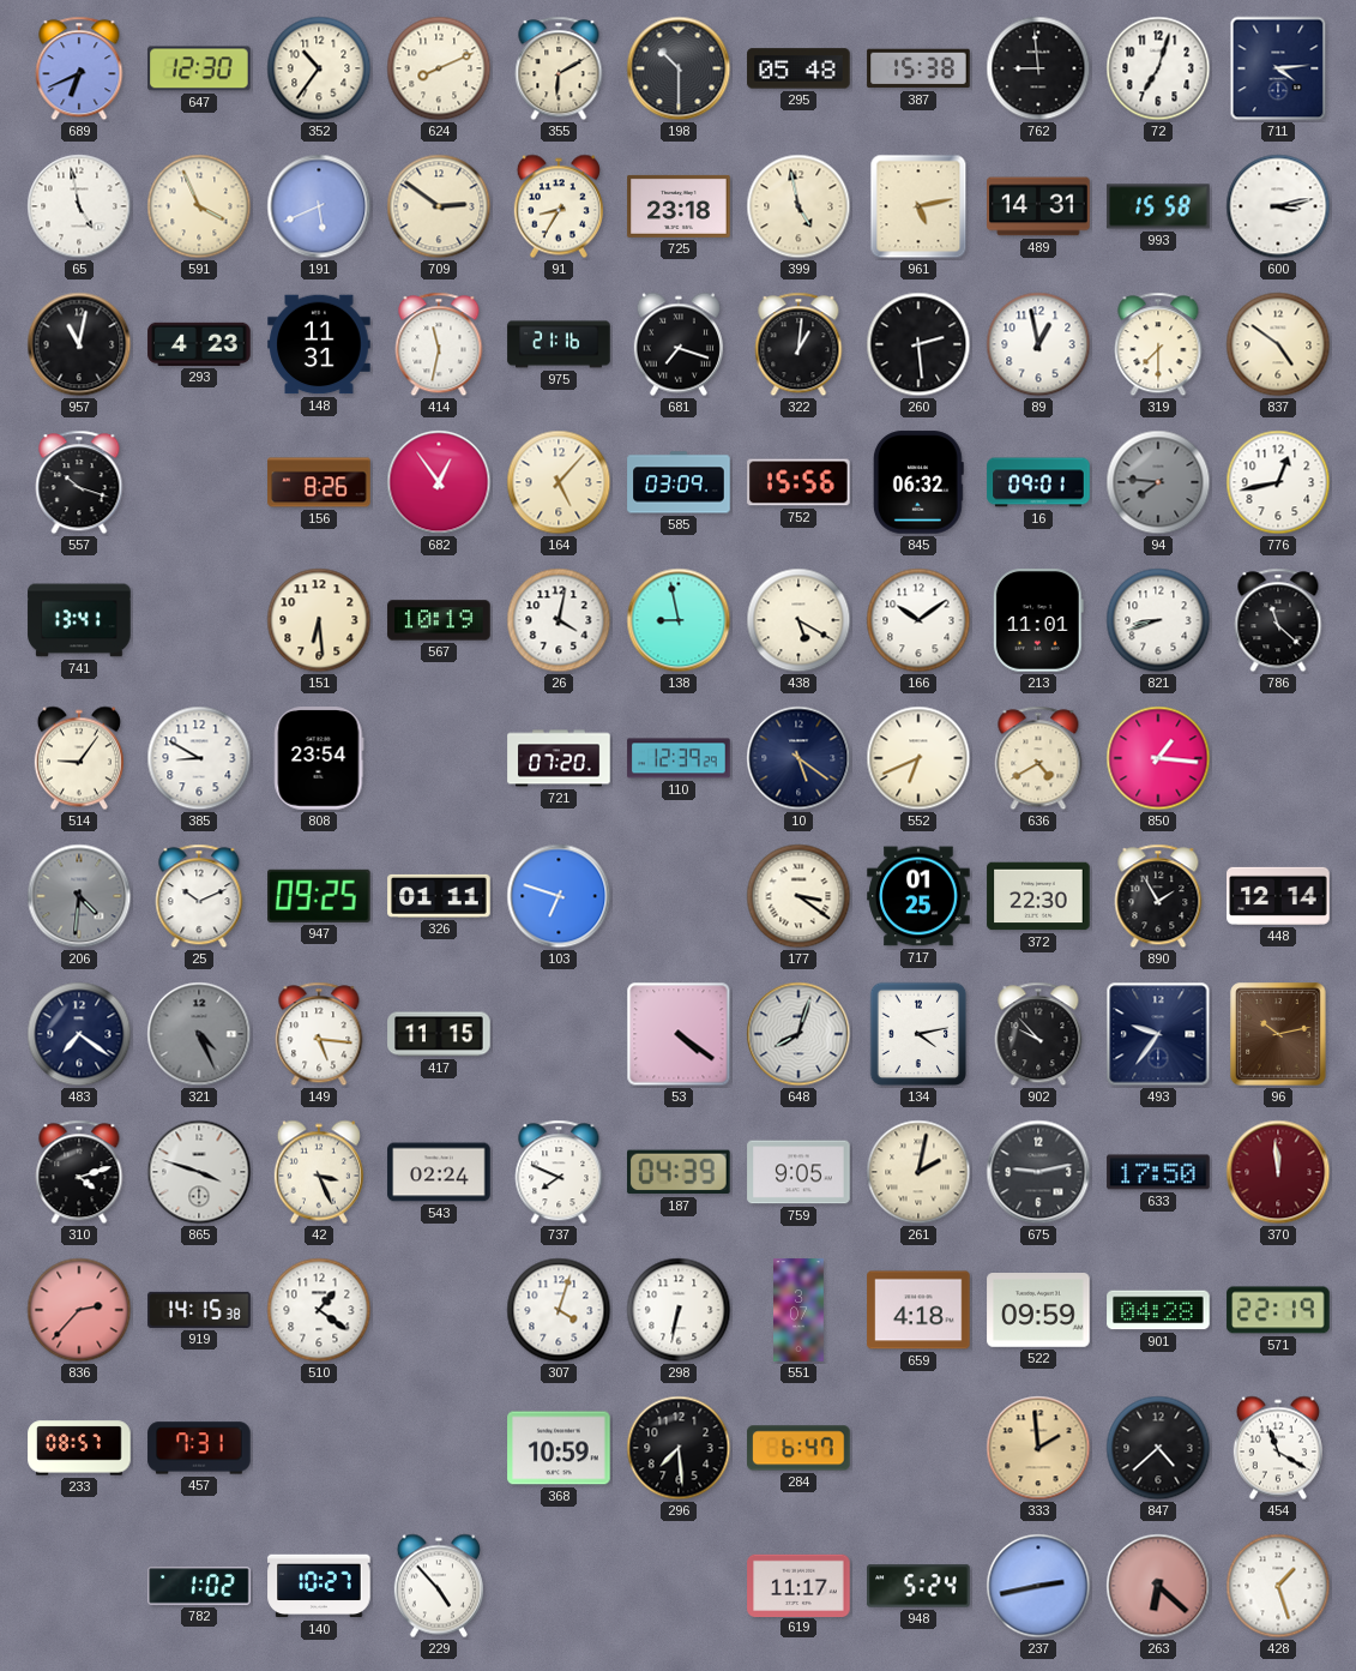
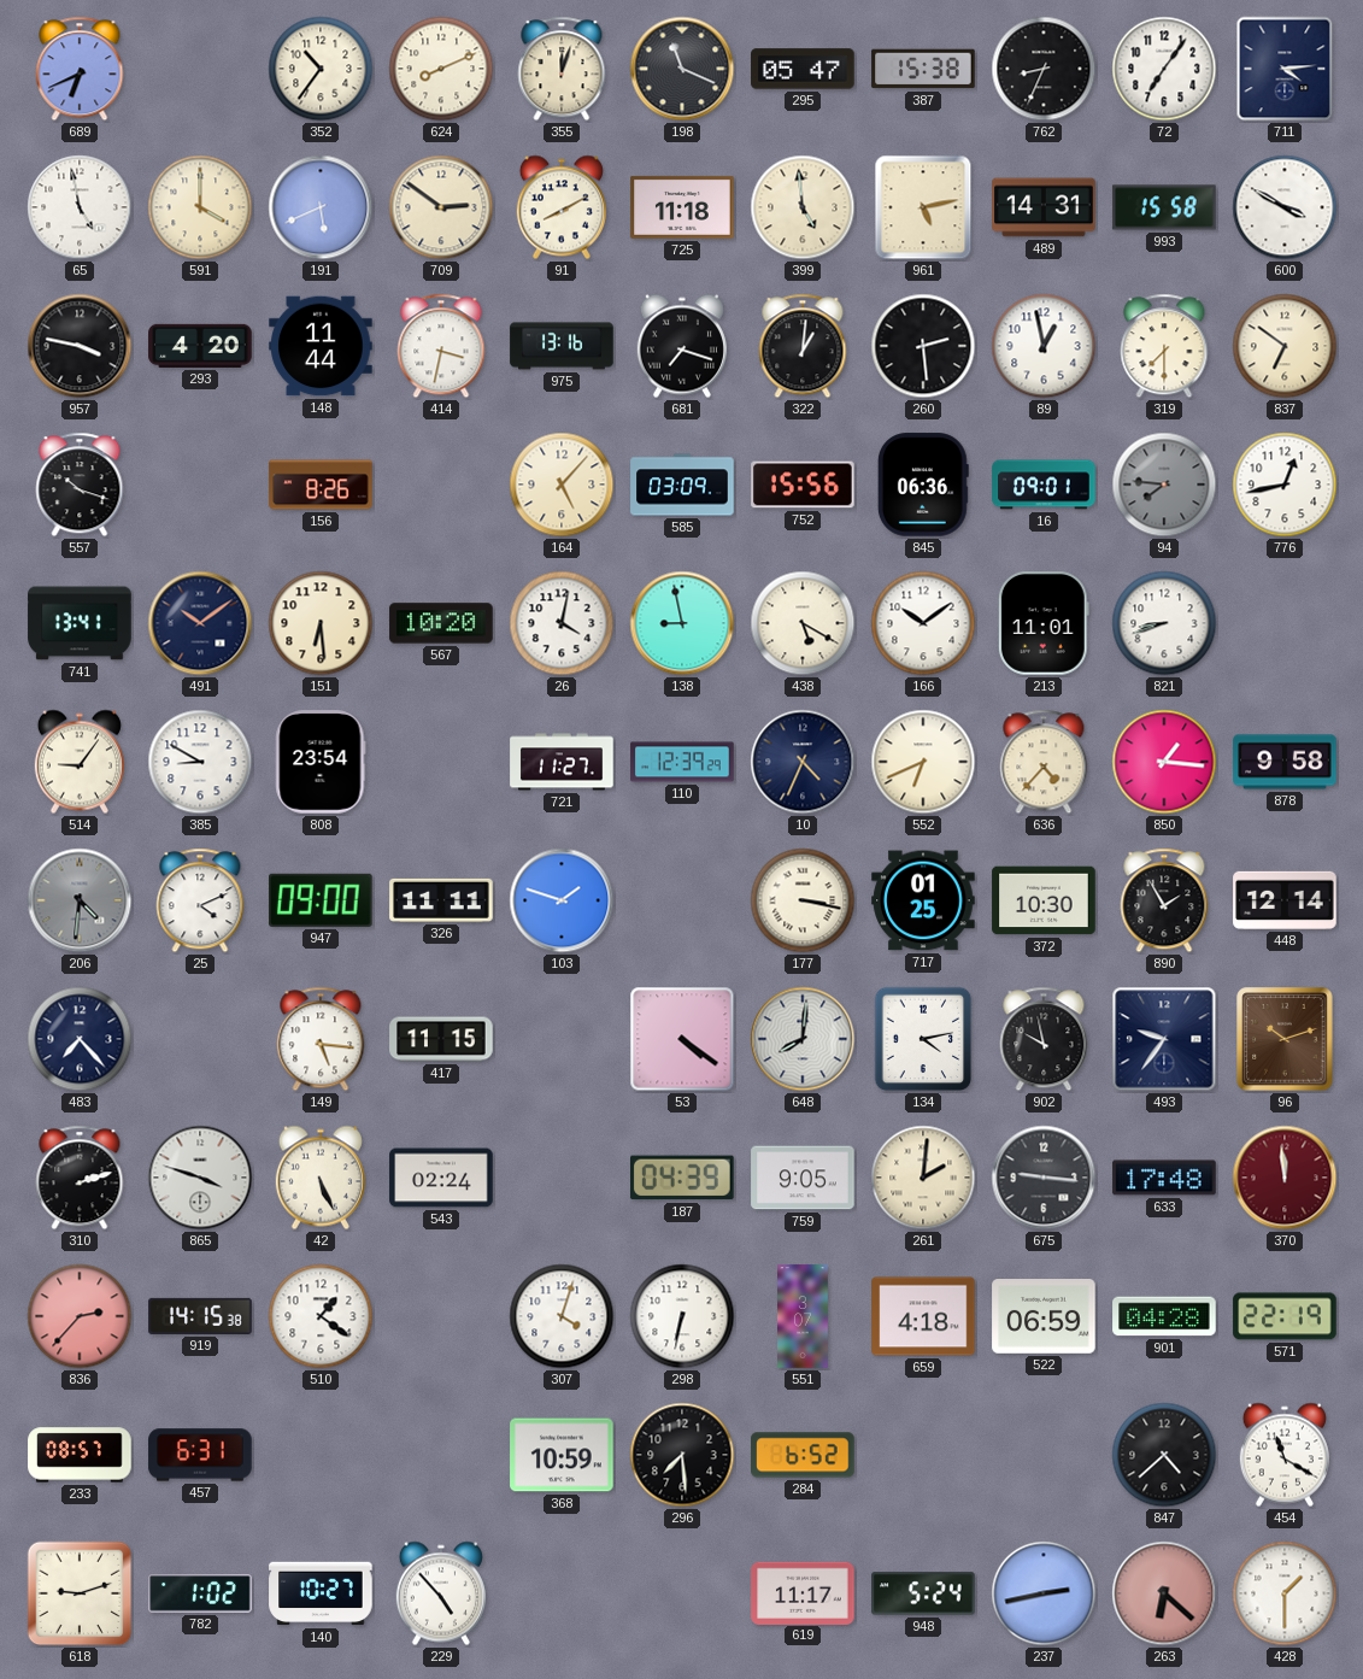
647: 12:30 -> none (199, 68)
355: 6:10 -> 12:03 (562, 69)
198: 10:30 -> 11:19 (682, 69)
295: 05:48 -> 05:47 (803, 69)
762: 8:59 -> 8:34 (1044, 69)
72: 7:03 -> 7:06 (1164, 69)
591: 3:56 -> 4:00 (200, 207)
91: 8:35 -> 8:10 (562, 207)
725: 23:18 -> 11:18 (682, 207)
399: 4:58 -> 4:59 (803, 207)
600: 3:13 -> 3:50 (1285, 207)
957: 11:02 -> 3:47 (80, 346)
293: 4:23 -> 4:20 (200, 346)
148: 11:31 -> 11:44 (321, 346)
414: 11:32 -> 3:32 (441, 346)
975: 21:16 -> 13:16 (562, 346)
837: 4:51 -> 6:51 (1285, 346)
682: 12:54 -> none (439, 482)
845: 06:32 -> 06:36 (923, 485)
491: none -> 10:09 (200, 623)
567: 10:19 -> 10:20 (441, 623)
786: 11:22 -> none (1278, 620)
721: 07:20 -> 11:27 (562, 762)
10: 5:21 -> 4:34 (803, 762)
636: 4:40 -> 4:37 (1044, 762)
878: none -> 9:58 (1285, 762)
25: 10:11 -> 4:11 (200, 900)
947: 09:25 -> 09:00 (322, 900)
326: 01:11 -> 11:11 (441, 900)
103: 6:48 -> 1:48 (562, 900)
177: 3:21 -> 3:17 (803, 900)
372: 22:30 -> 10:30 (1044, 900)
483: 7:21 -> 7:23 (80, 1039)
321: 4:26 -> none (199, 1034)
648: 8:03 -> 8:01 (803, 1039)
902: 9:53 -> 9:58 (1044, 1039)
96: 10:13 -> 10:12 (1285, 1039)
310: 4:12 -> 2:12 (80, 1178)
42: 3:26 -> 5:26 (321, 1178)
737: 7:49 -> none (559, 1172)
261: 2:02 -> 2:01 (923, 1178)
675: 9:13 -> 9:16 (1044, 1178)
633: 17:50 -> 17:48 (1164, 1178)
522: 09:59 -> 06:59 (1044, 1316)
457: 7:31 -> 6:31 (200, 1455)
284: 6:47 -> 6:52 (803, 1455)
333: 1:59 -> none (1038, 1448)
618: none -> 9:12 (80, 1593)
428: 1:27 -> 1:30 (1285, 1593)
